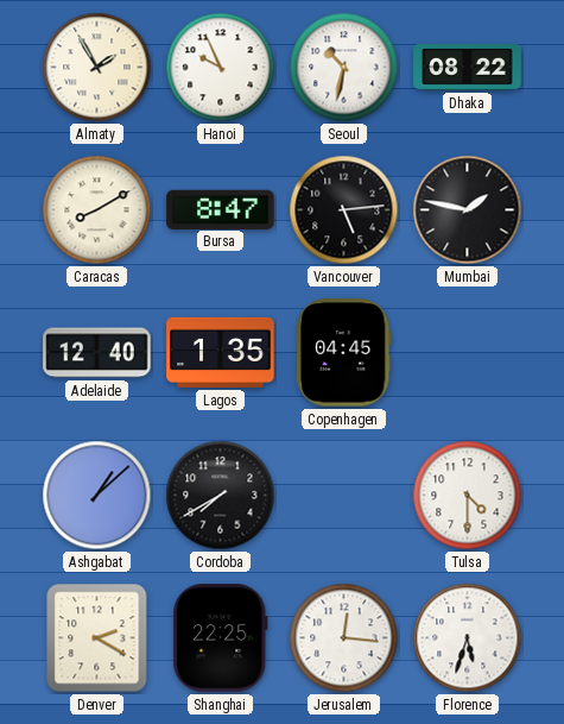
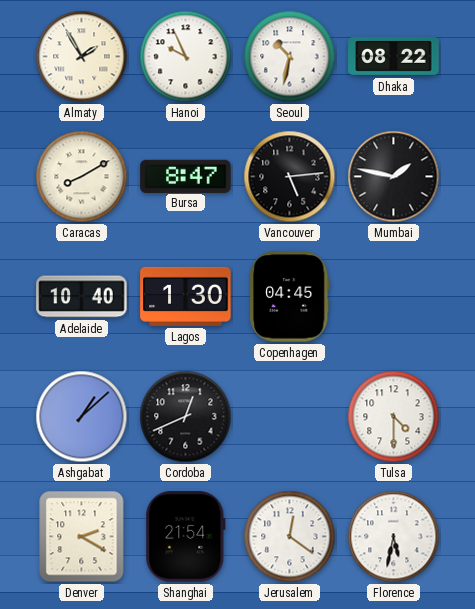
Adelaide: 12:40 -> 10:40 (82, 297)
Lagos: 1:35 -> 1:30 (186, 296)
Cordoba: 7:40 -> 12:41 (186, 417)
Shanghai: 22:25 -> 21:54 (186, 537)
Jerusalem: 12:16 -> 12:21 (290, 537)
Florence: 5:33 -> 5:32 (394, 537)
